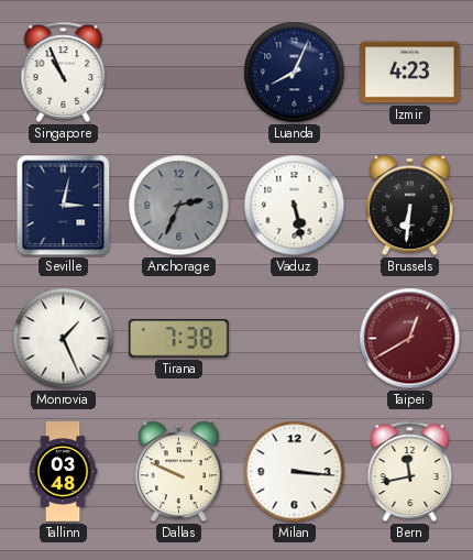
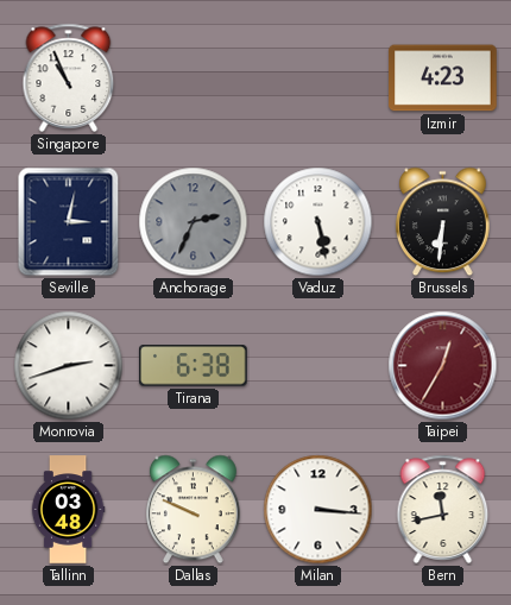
Luanda: 8:04 -> none (295, 73)
Monrovia: 1:26 -> 2:42 (69, 366)
Tirana: 7:38 -> 6:38 (194, 366)
Taipei: 12:40 -> 12:35 (443, 366)
